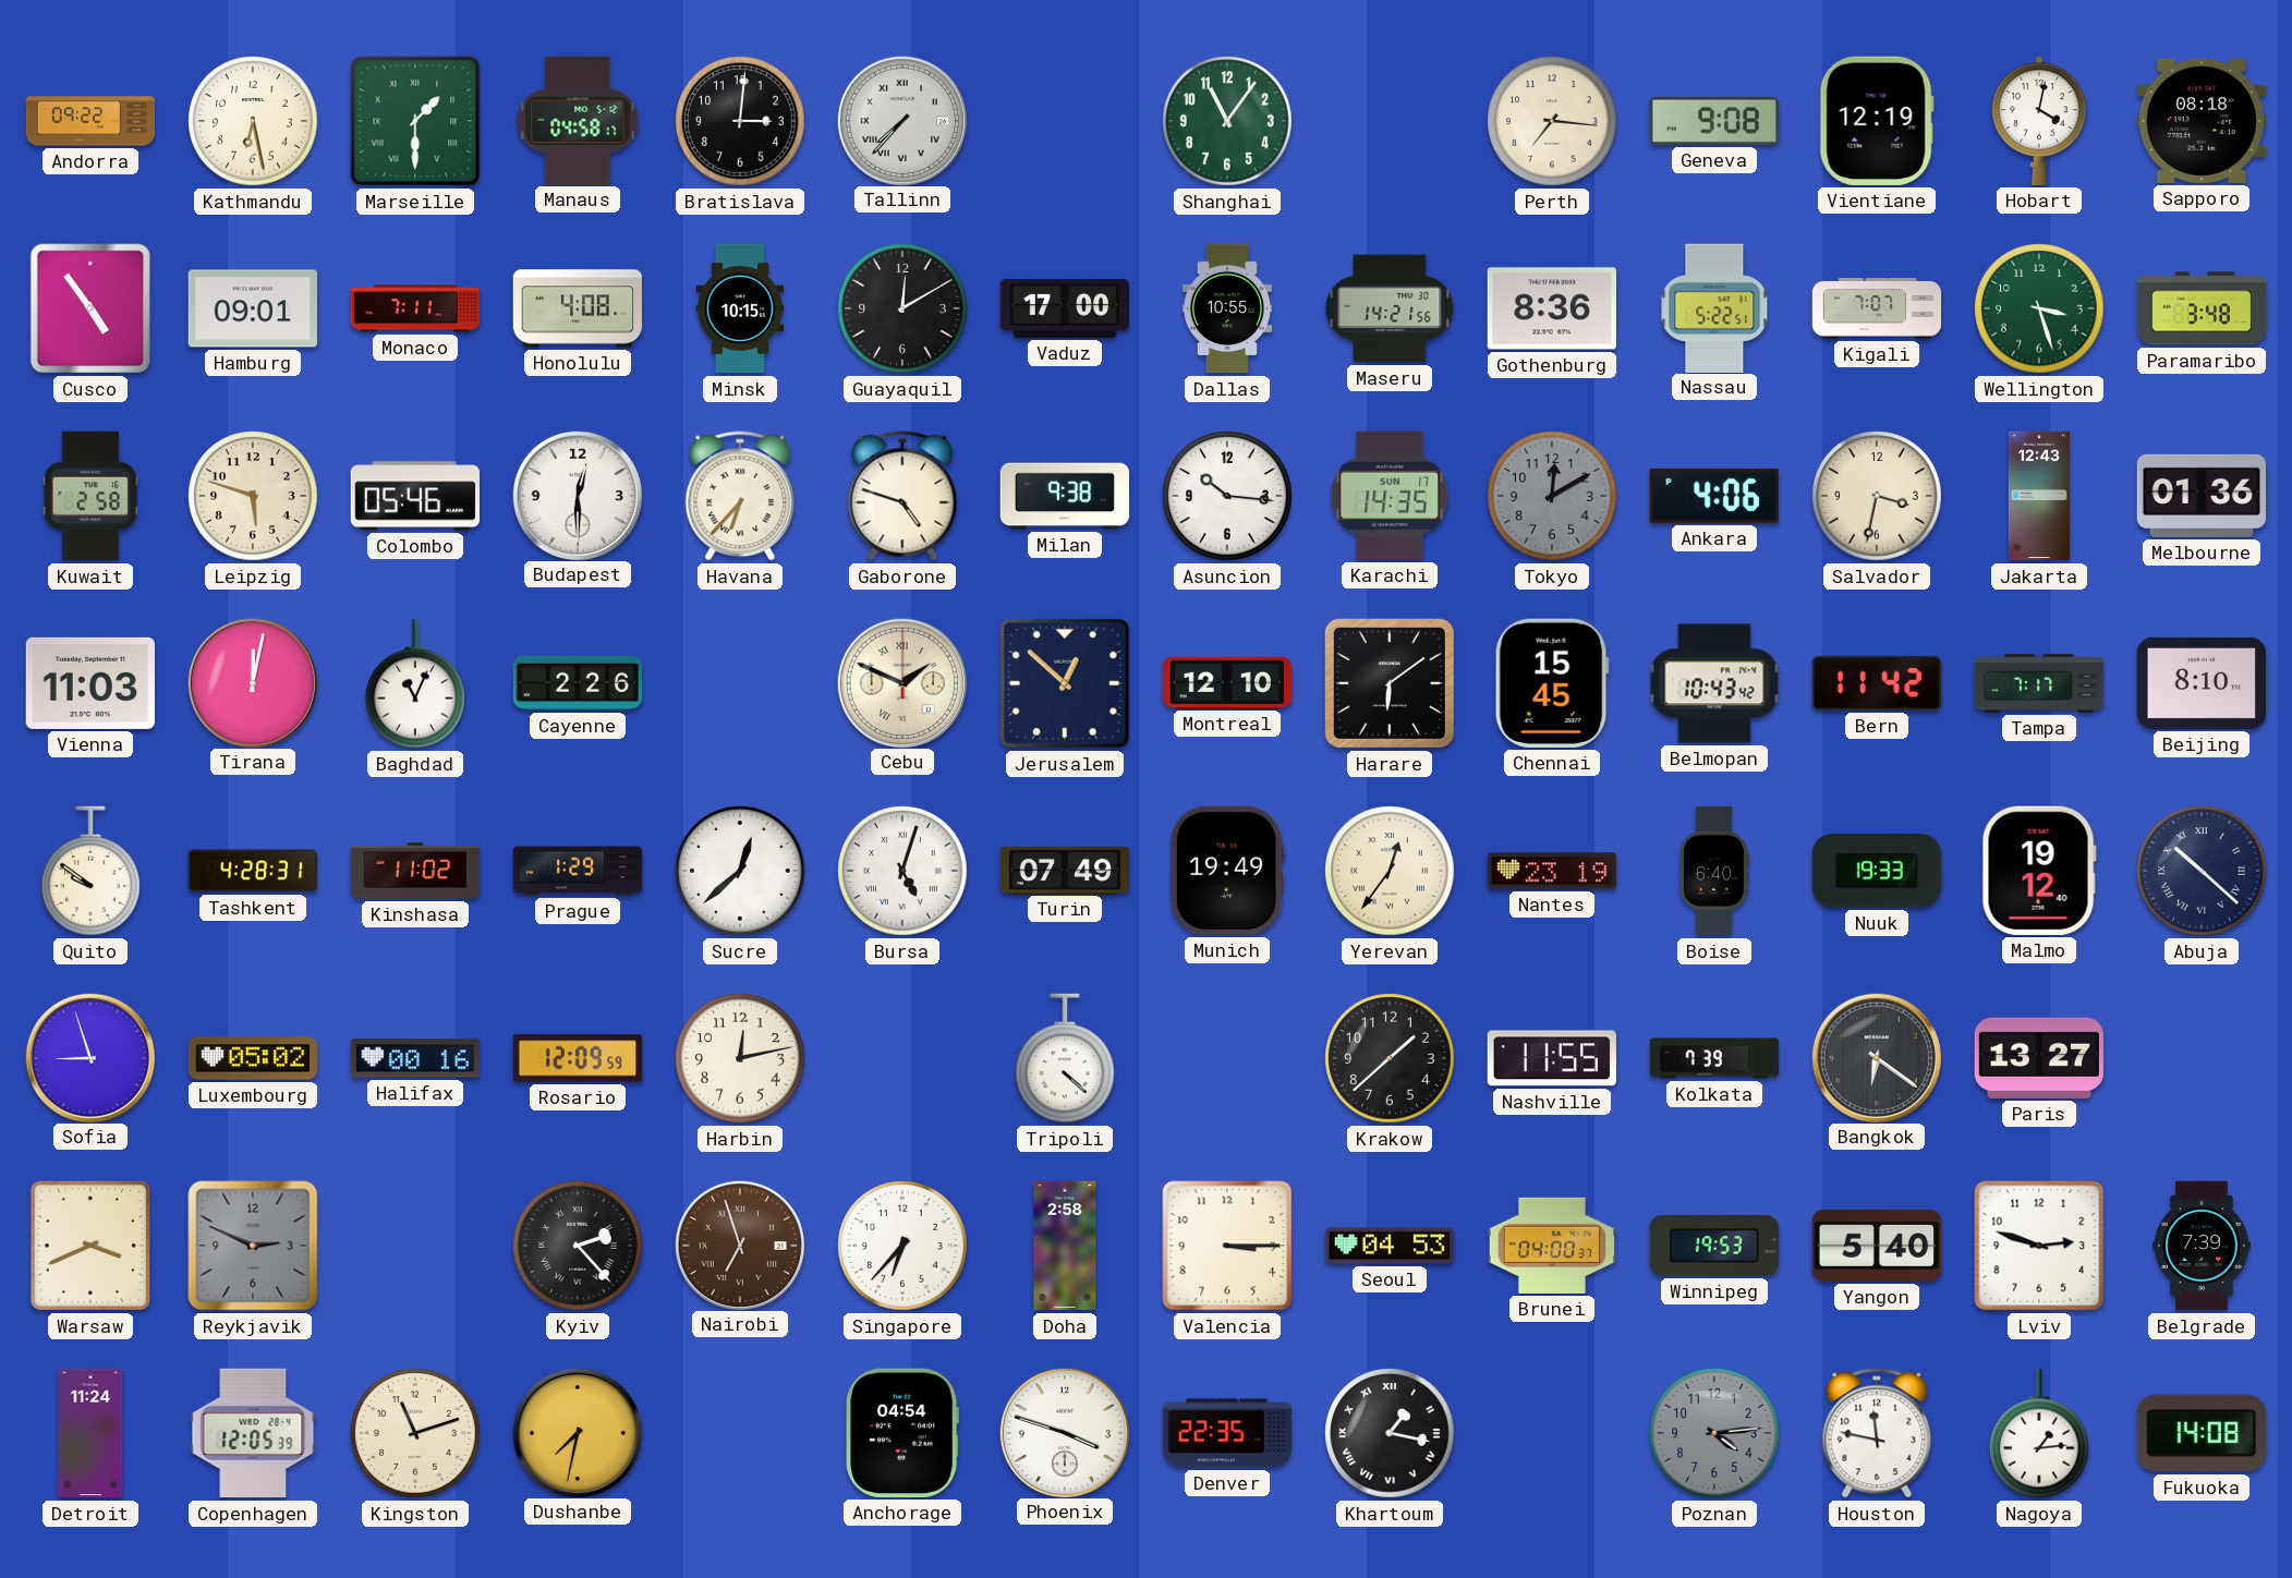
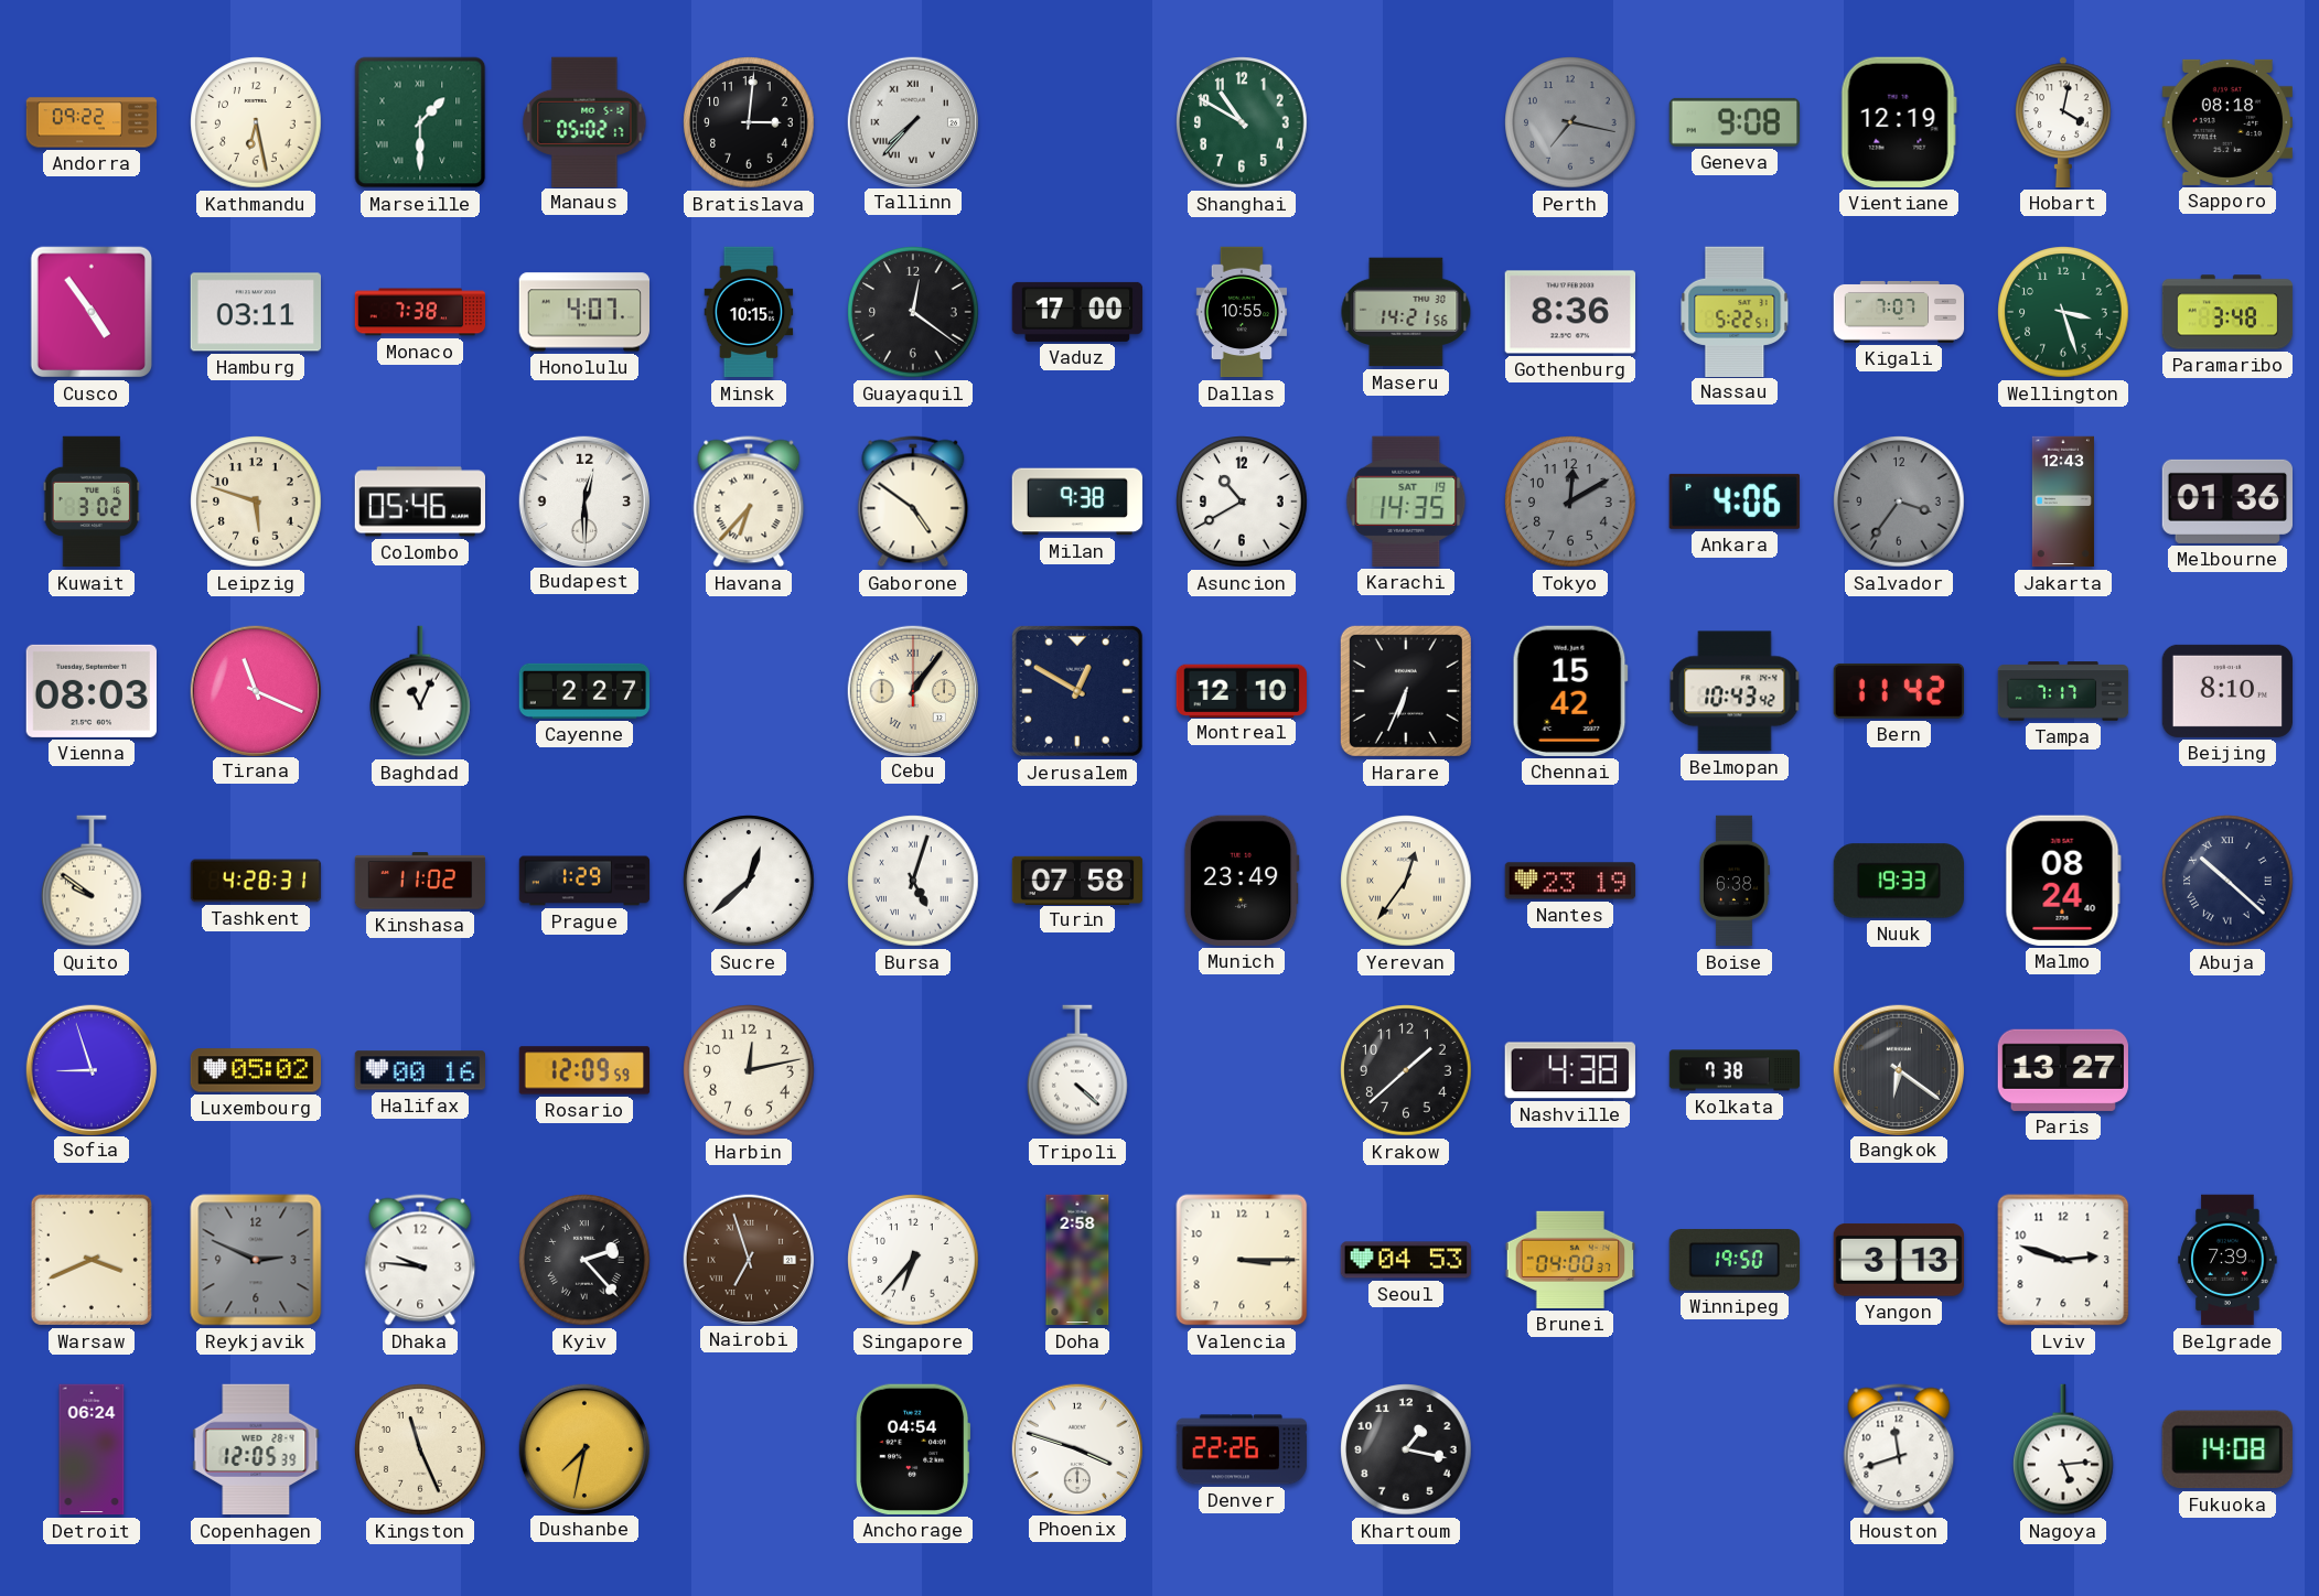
Manaus: 04:58 -> 05:02 (584, 121)
Shanghai: 11:06 -> 10:50 (1242, 122)
Perth: 7:16 -> 7:17 (1570, 122)
Perth dial: cream -> grey (1570, 122)
Hamburg: 09:01 -> 03:11 (255, 312)
Monaco: 7:11 -> 7:38 (420, 312)
Honolulu: 4:08 -> 4:07 (584, 312)
Guayaquil: 12:10 -> 12:21 (913, 312)
Kuwait: 2:58 -> 3:02 (92, 502)
Gaborone: 4:48 -> 4:51 (913, 502)
Asuncion: 10:16 -> 10:40 (1242, 502)
Karachi date: SUN 17 -> SAT 19 (1406, 502)
Salvador: 3:32 -> 3:36 (1899, 502)
Salvador dial: cream -> grey (1899, 502)
Vienna: 11:03 -> 08:03 (90, 691)
Tirana: 12:02 -> 11:19 (255, 690)
Cayenne: 2:26 -> 2:27 (584, 691)
Cebu: 1:49 -> 1:06 (912, 690)
Jerusalem: 12:52 -> 12:50 (1077, 691)
Harare: 6:09 -> 6:34 (1406, 691)
Chennai: 15:45 -> 15:42 (1570, 691)
Turin: 07:49 -> 07:58 (1077, 880)
Munich: 19:49 -> 23:49 (1242, 881)
Boise: 6:40 -> 6:38 (1733, 881)
Malmo: 19:12 -> 08:24 (2063, 881)
Nashville: 11:55 -> 4:38 (1570, 1070)
Kolkata: 7:39 -> 7:38 (1735, 1070)
Dhaka: none -> 9:46 (420, 1260)
Winnipeg: 19:53 -> 19:50 (1733, 1260)
Yangon: 5:40 -> 3:13 (1899, 1260)
Detroit: 11:24 -> 06:24 (92, 1449)
Kingston: 11:12 -> 11:26 (420, 1449)
Denver: 22:35 -> 22:26 (1242, 1449)
Khartoum numerals: Roman -> Arabic (1406, 1449)
Poznan: 4:14 -> none (1714, 1433)
Houston: 11:47 -> 11:42 (1899, 1449)
Nagoya: 1:14 -> 5:14 (2064, 1449)
